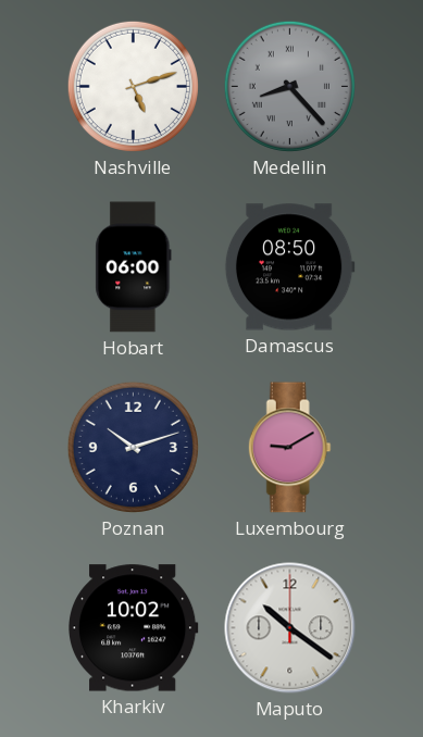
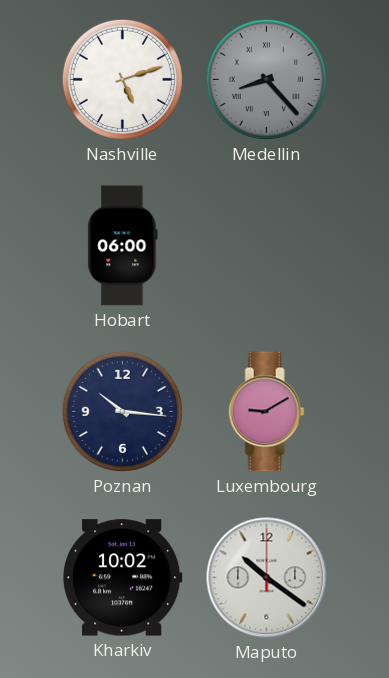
Damascus: 08:50 -> none (289, 267)
Poznan: 10:12 -> 10:16 (122, 411)
